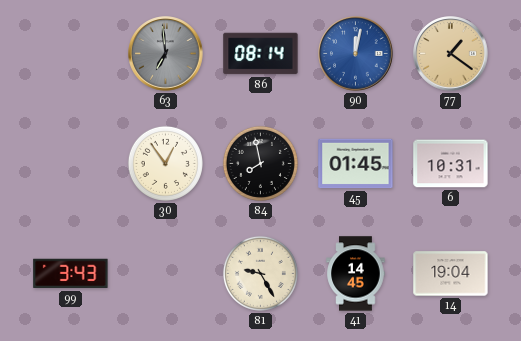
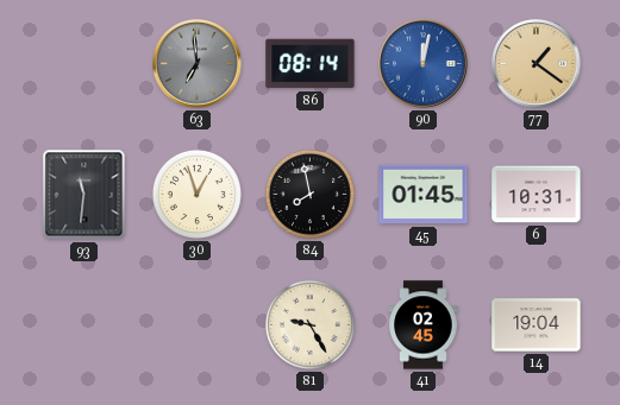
93: none -> 11:31 (84, 195)
30: 12:54 -> 12:57 (196, 194)
99: 3:43 -> none (71, 274)
41: 14:45 -> 02:45 (424, 325)
